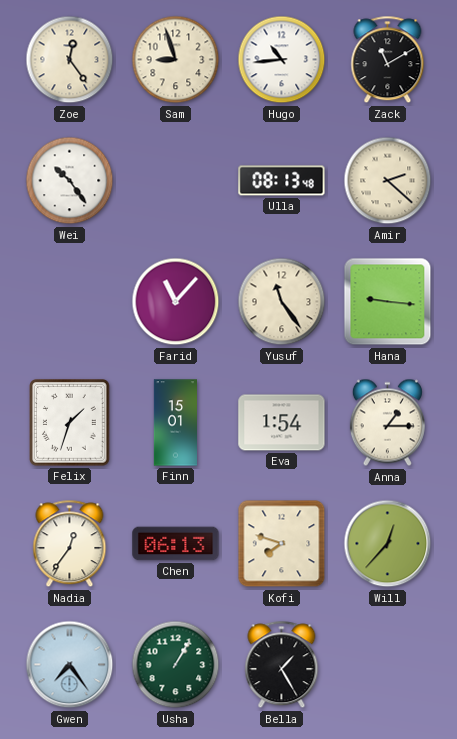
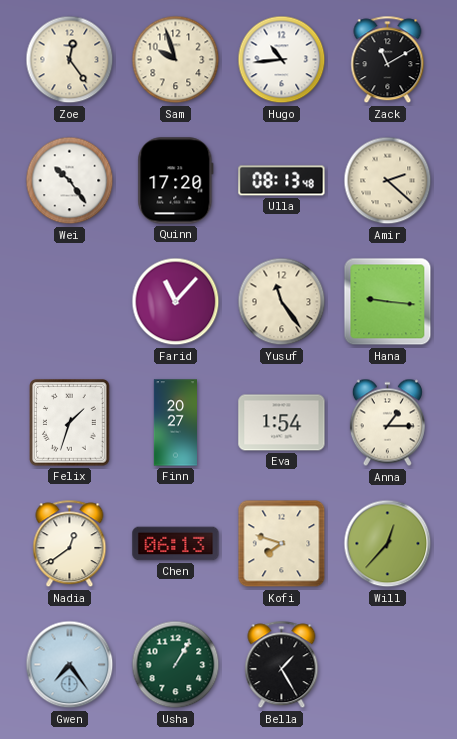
Sam: 8:57 -> 9:57 (176, 60)
Quinn: none -> 17:20 (176, 181)
Finn: 15:01 -> 20:27 (175, 423)
Nadia: 12:36 -> 12:39 (70, 544)
